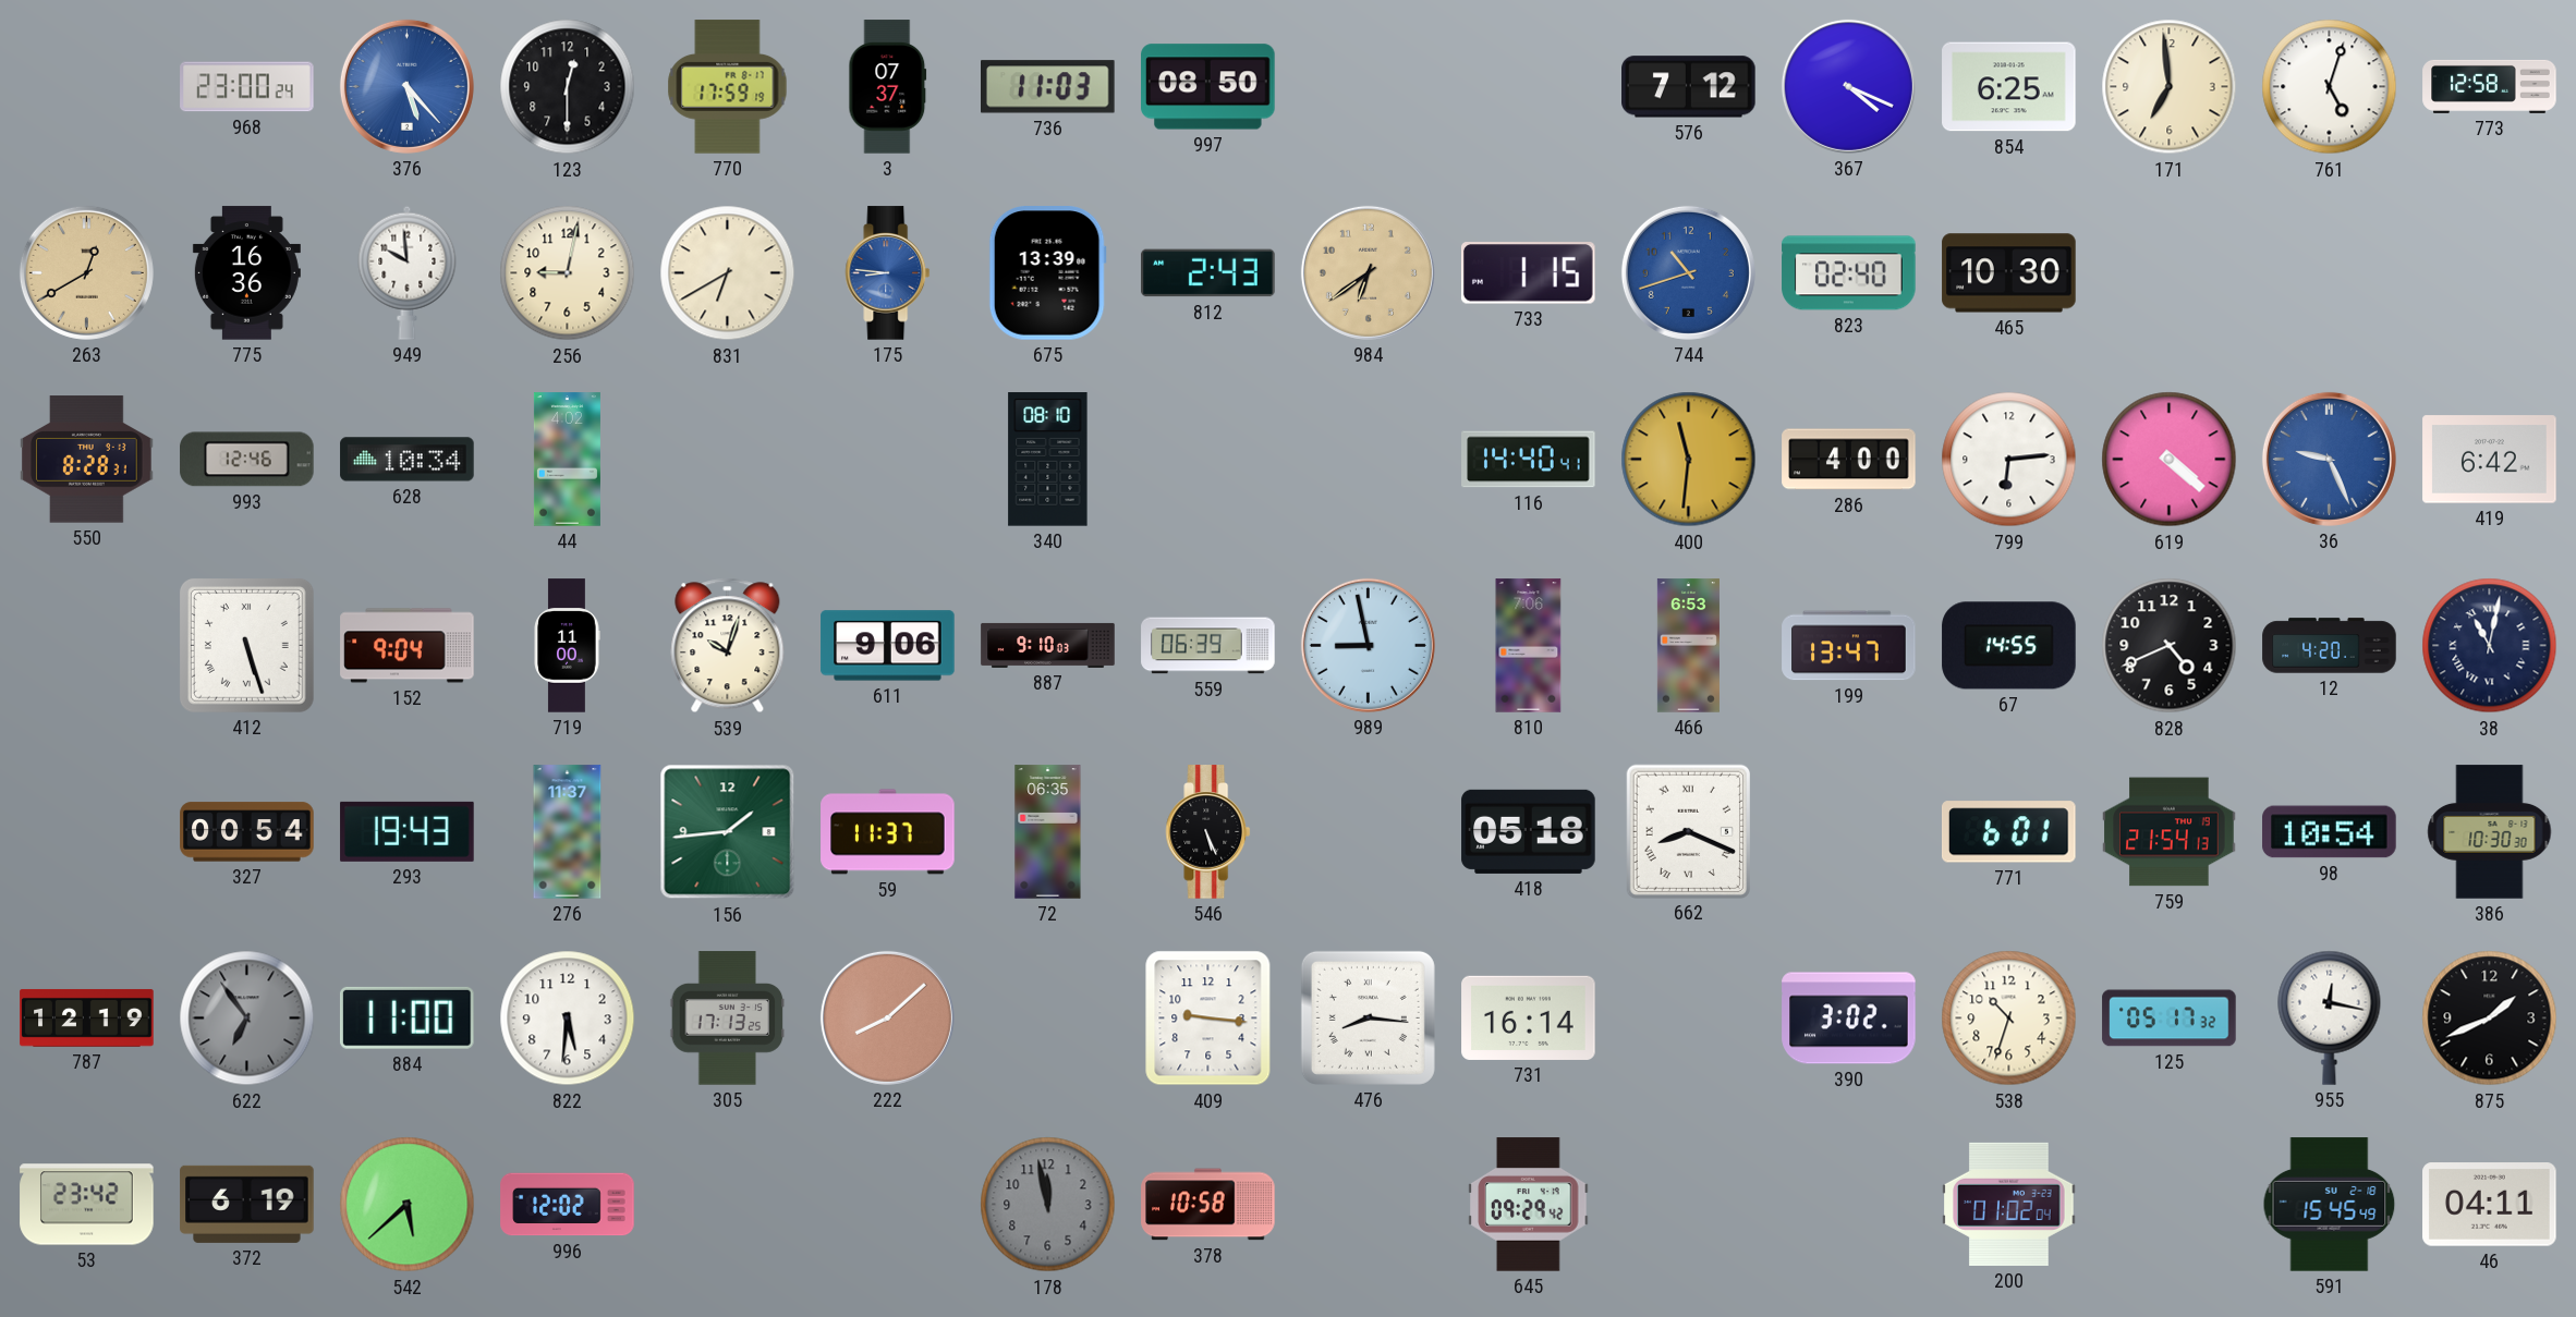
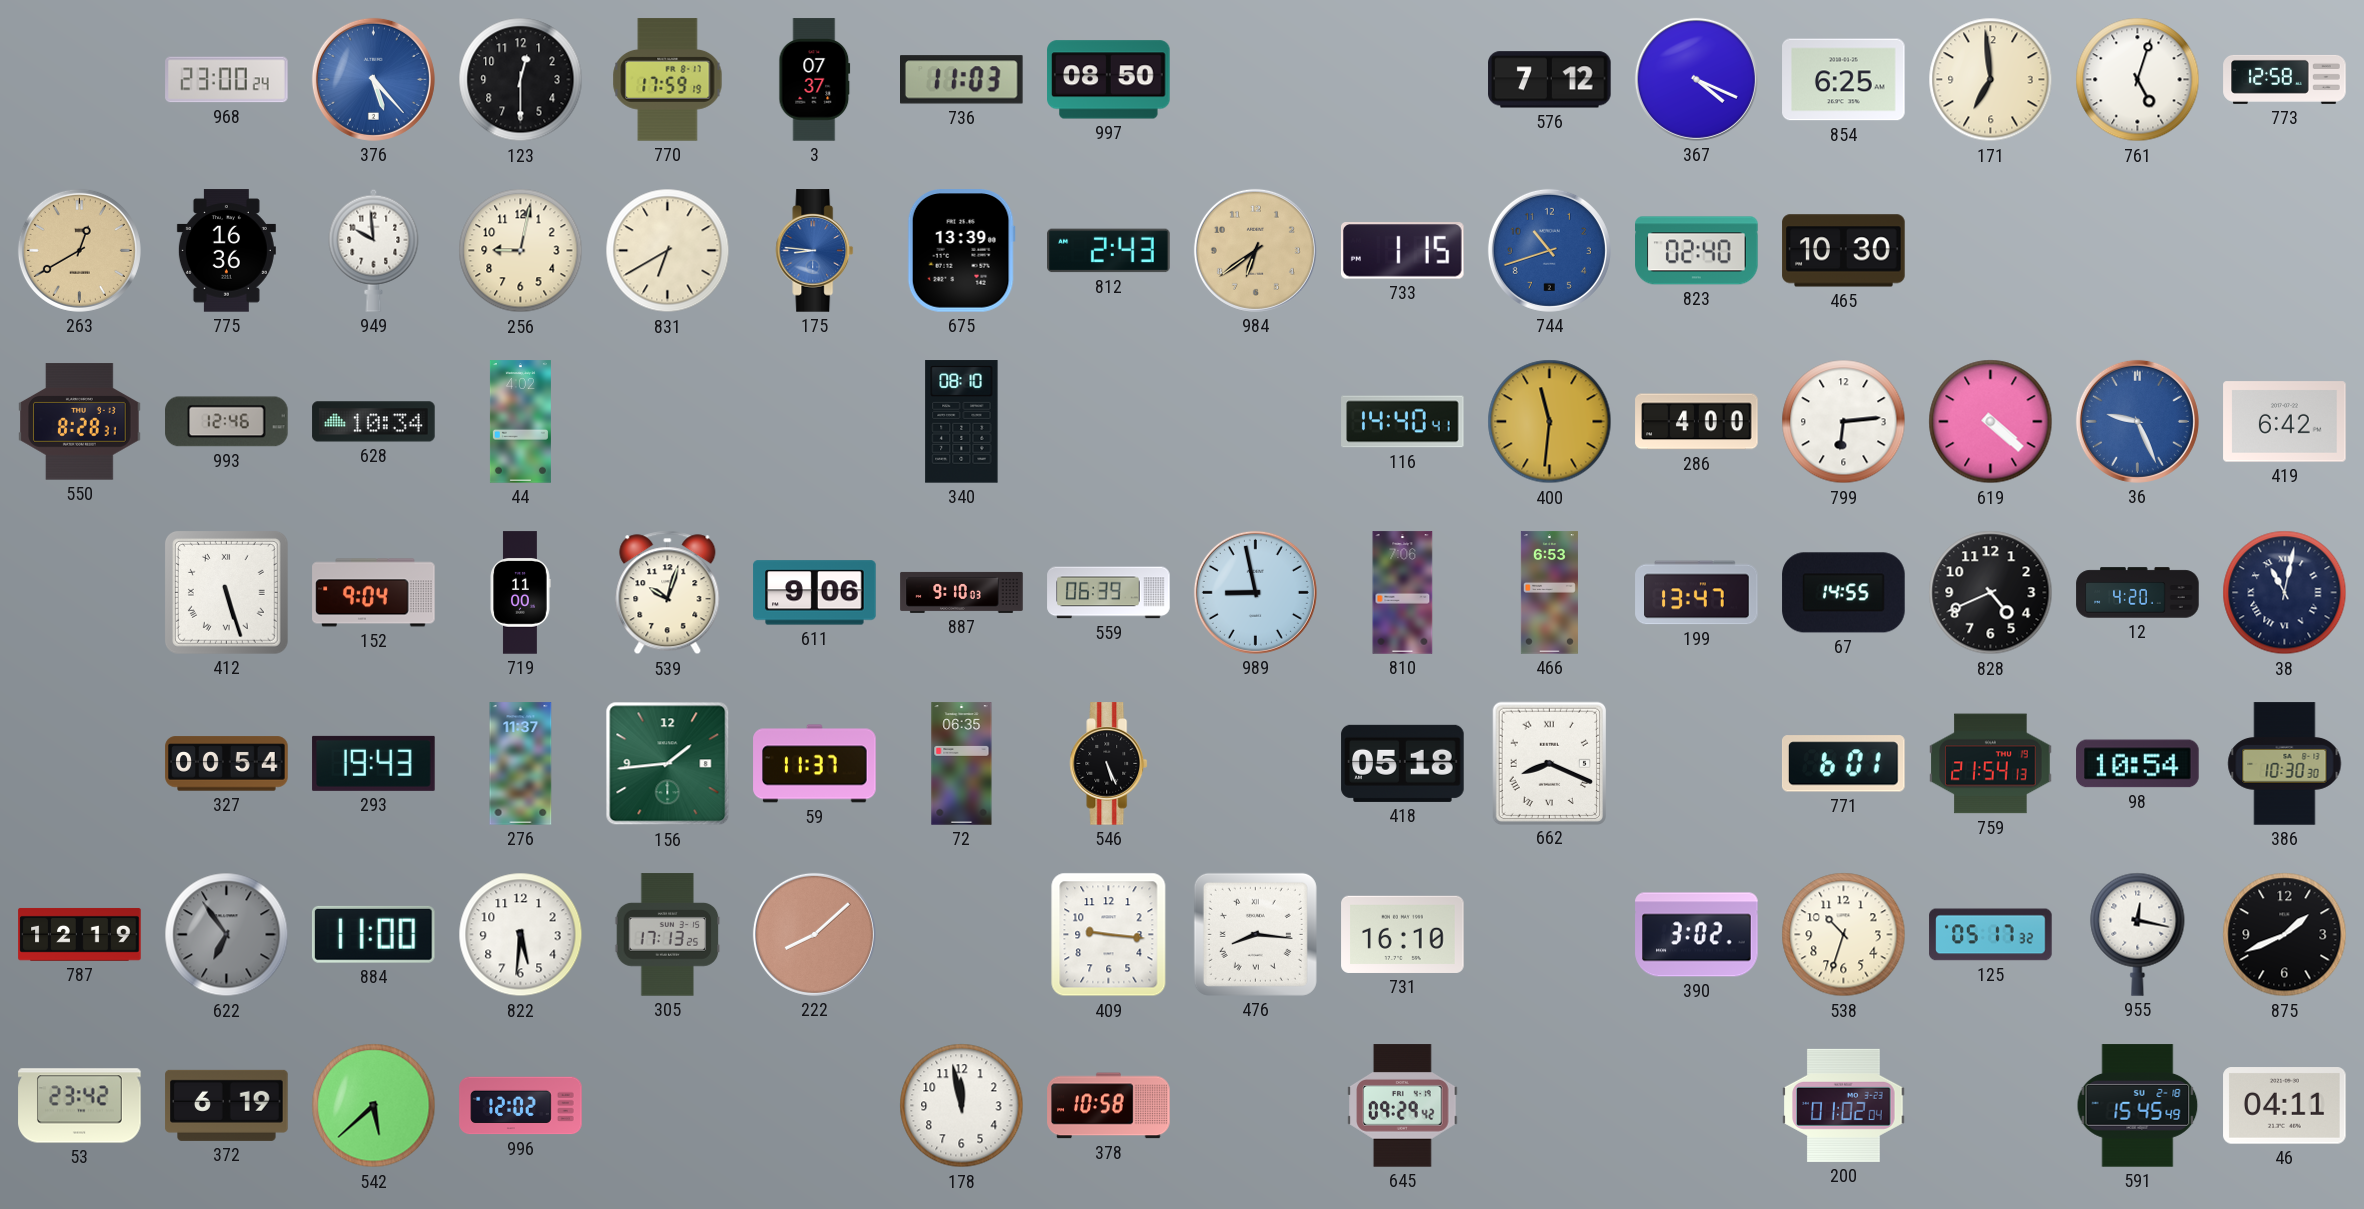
731: 16:14 -> 16:10 (1403, 934)
178 dial: grey -> white (962, 1106)
